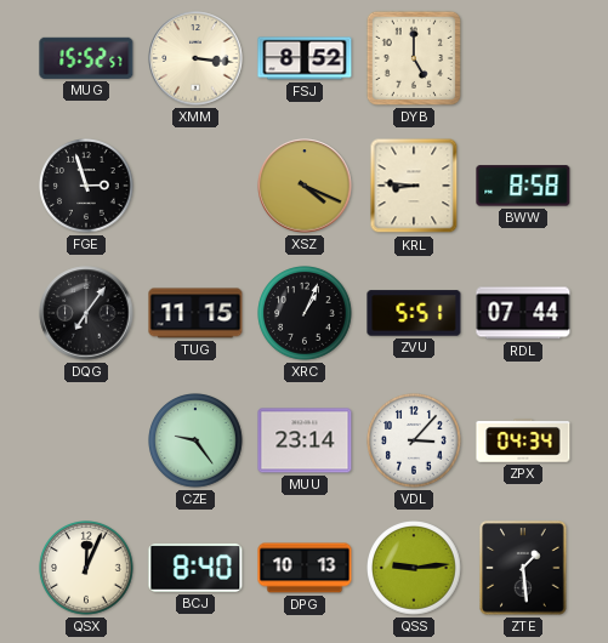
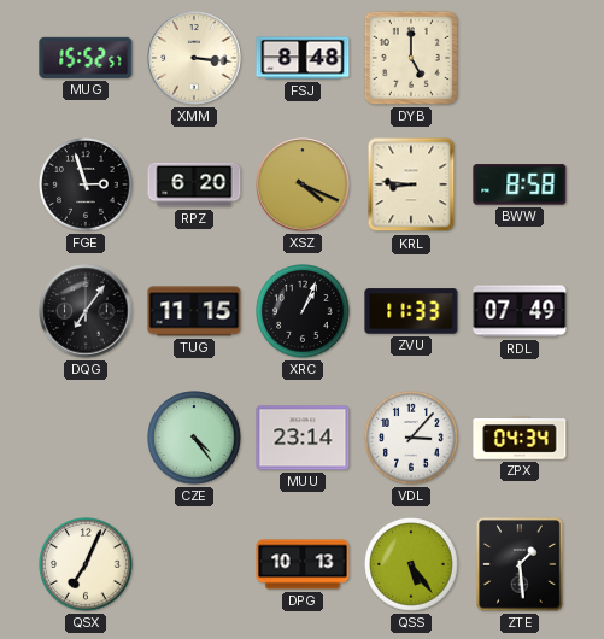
FSJ: 8:52 -> 8:48 (303, 58)
RPZ: none -> 6:20 (194, 184)
ZVU: 5:51 -> 11:33 (411, 311)
RDL: 07:44 -> 07:49 (520, 311)
CZE: 9:24 -> 4:24 (195, 439)
QSX: 12:04 -> 7:04 (87, 565)
BCJ: 8:40 -> none (195, 569)
QSS: 9:14 -> 5:24 (412, 565)
